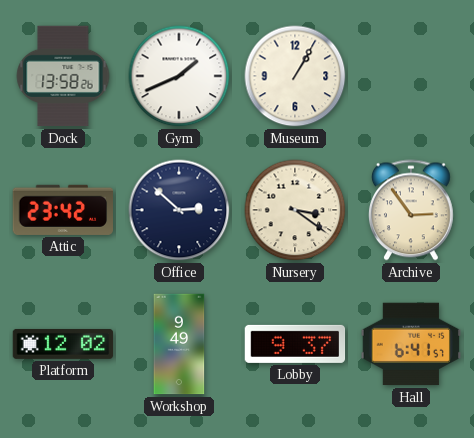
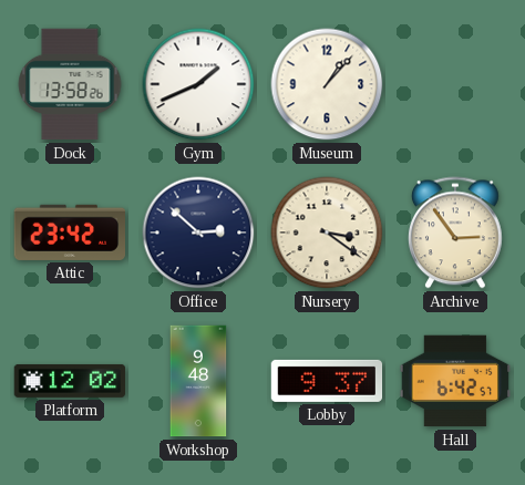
Museum: 1:05 -> 1:07 (327, 84)
Workshop: 9:49 -> 9:48 (198, 381)
Hall: 6:41 -> 6:42 (455, 381)
